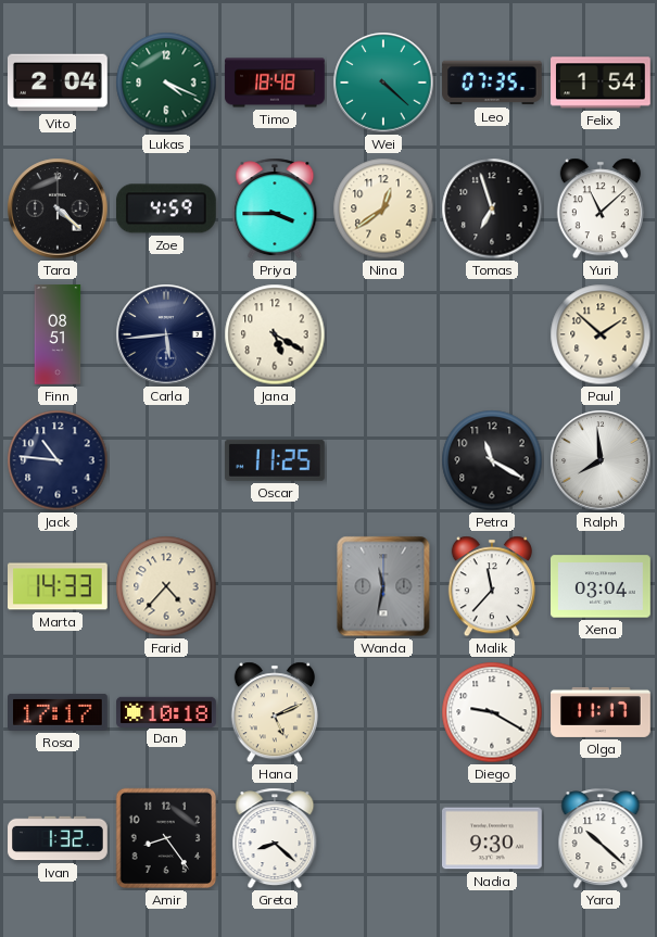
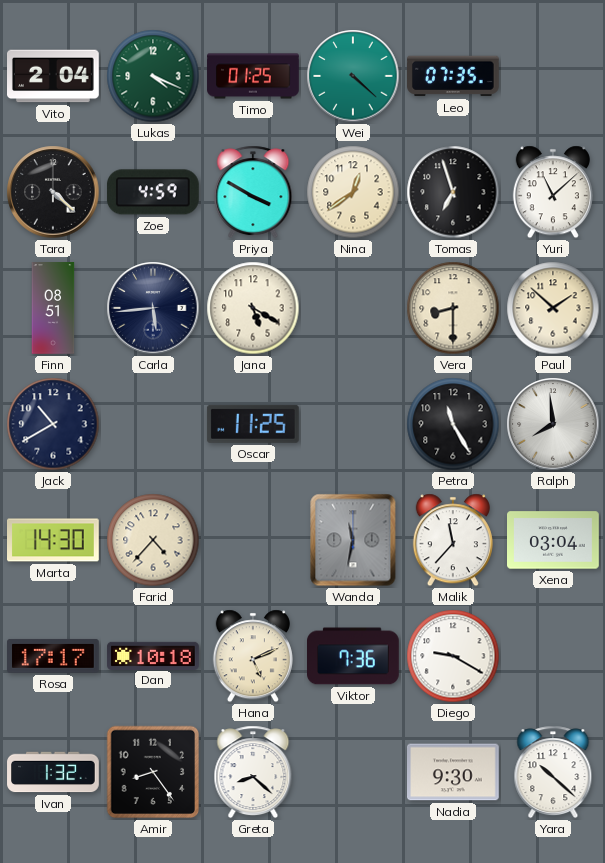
Timo: 18:48 -> 01:25 (253, 76)
Felix: 1:54 -> none (602, 83)
Priya: 3:45 -> 3:50 (253, 192)
Vera: none -> 8:30 (453, 308)
Jack: 10:46 -> 10:40 (53, 424)
Petra: 11:20 -> 11:25 (453, 424)
Marta: 14:33 -> 14:30 (54, 540)
Viktor: none -> 7:36 (354, 656)
Olga: 11:17 -> none (601, 712)
